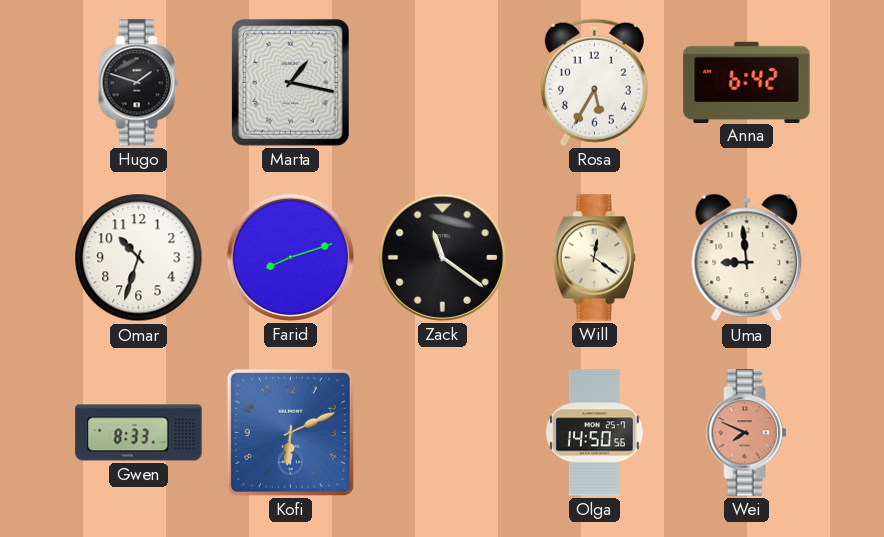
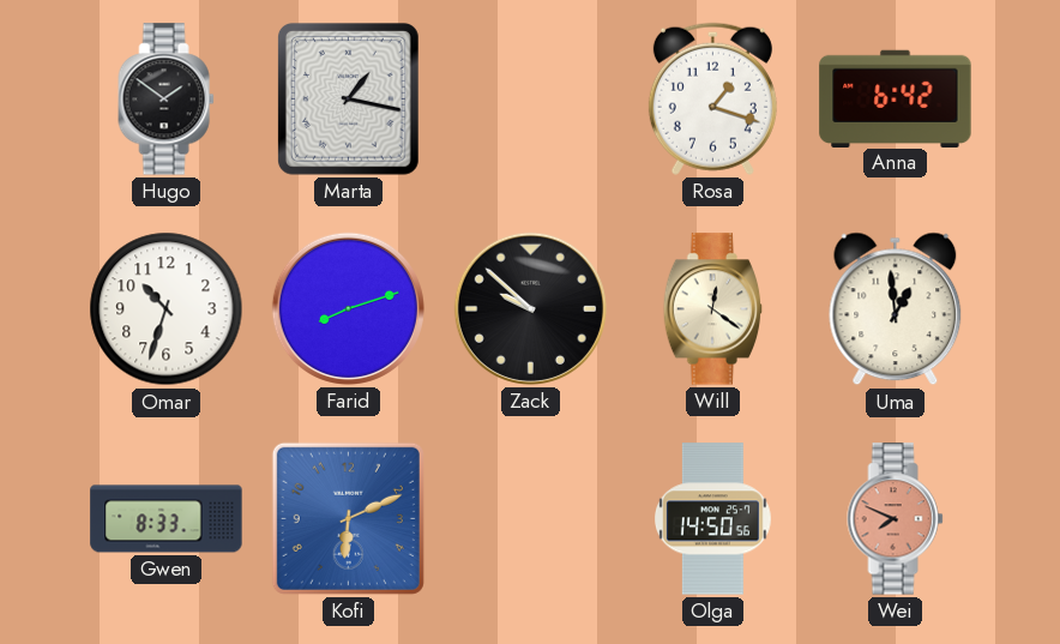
Hugo: 1:48 -> 1:51 (167, 100)
Rosa: 5:35 -> 1:18 (712, 98)
Zack: 11:21 -> 9:52 (530, 308)
Uma: 8:59 -> 12:59 (896, 309)
